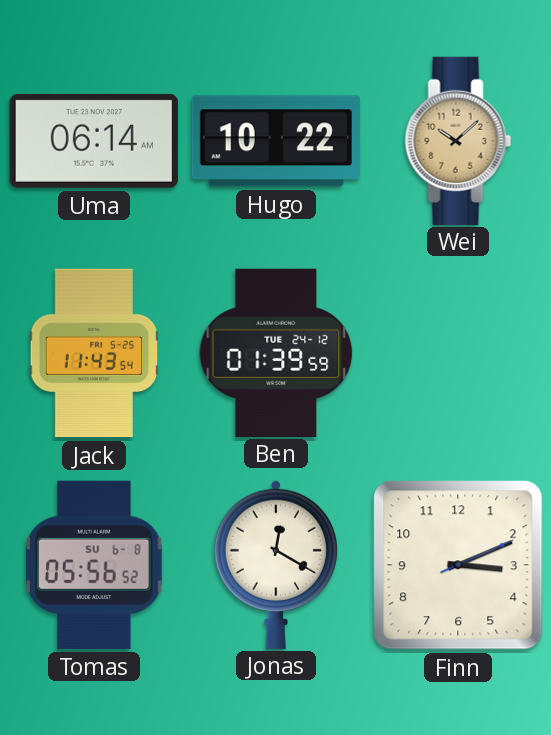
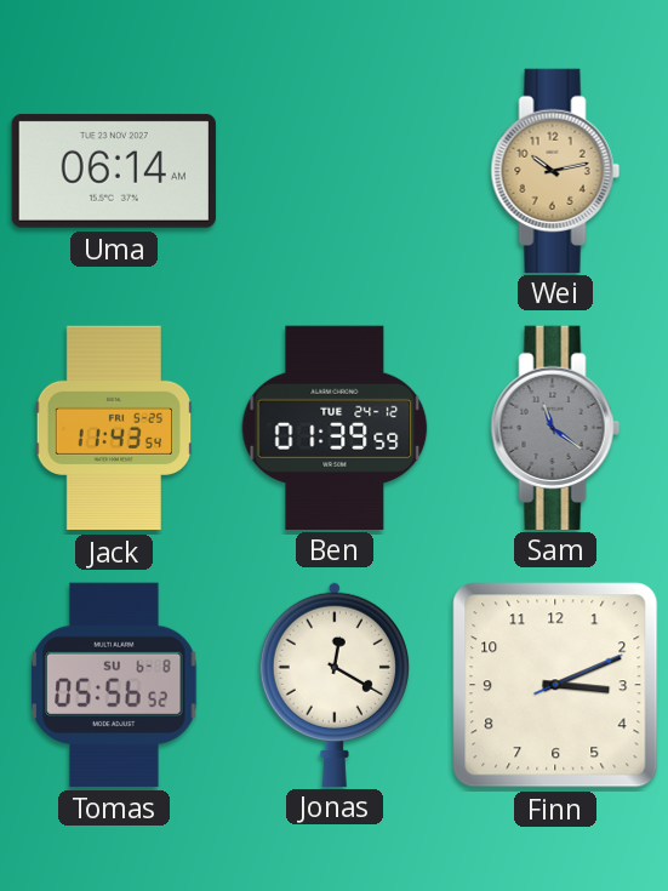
Hugo: 10:22 -> none (276, 141)
Wei: 10:08 -> 10:13 (555, 170)
Sam: none -> 11:21 (555, 427)
